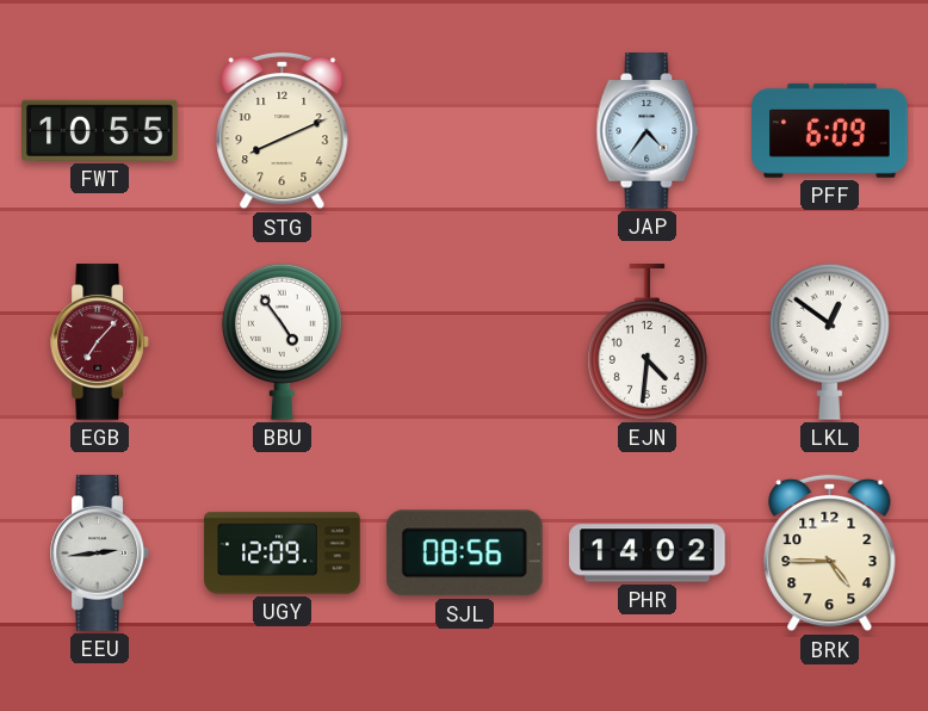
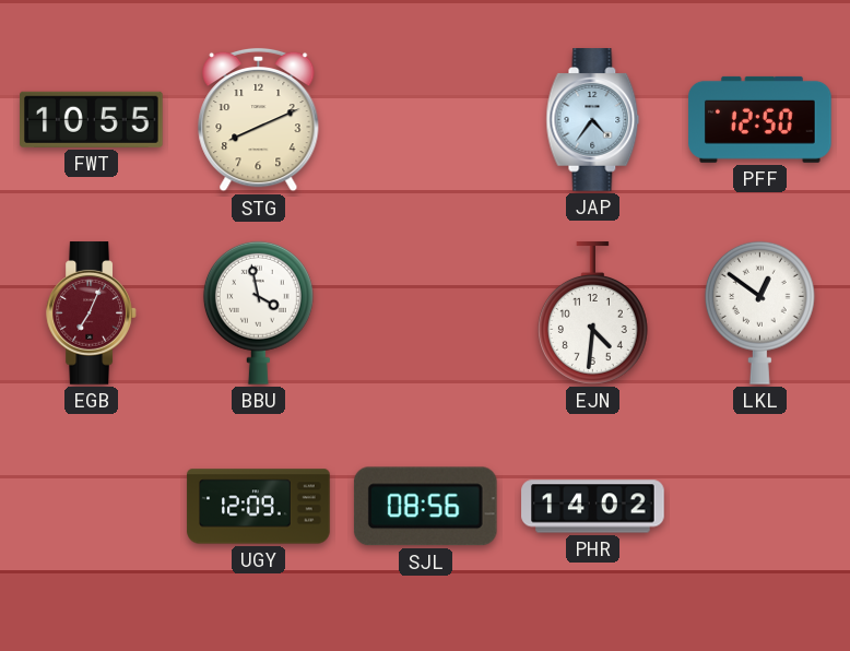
PFF: 6:09 -> 12:50 (760, 119)
EGB: 7:07 -> 7:04 (92, 313)
BBU: 4:54 -> 3:58 (258, 312)
EEU: 2:44 -> none (100, 554)
BRK: 4:45 -> none (830, 554)
